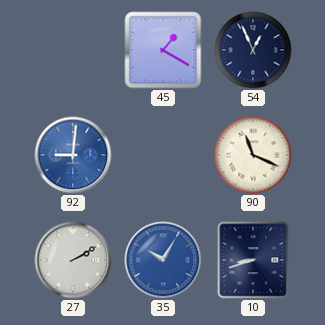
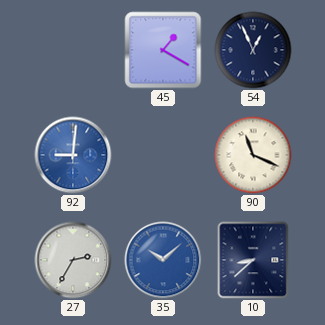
27: 2:10 -> 2:35 (73, 260)
35: 10:05 -> 10:08 (163, 260)
10: 8:42 -> 8:38 (253, 260)
